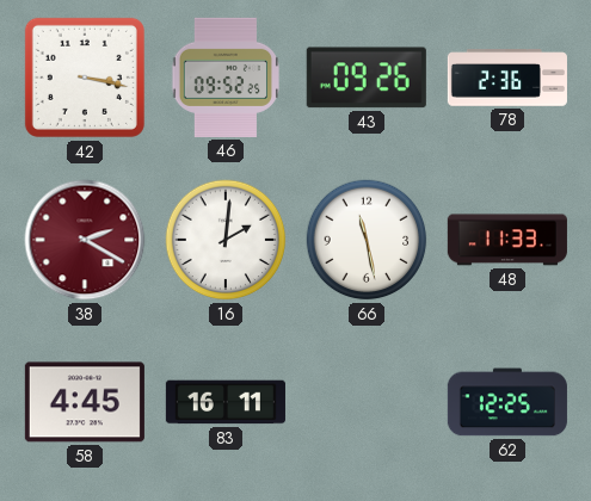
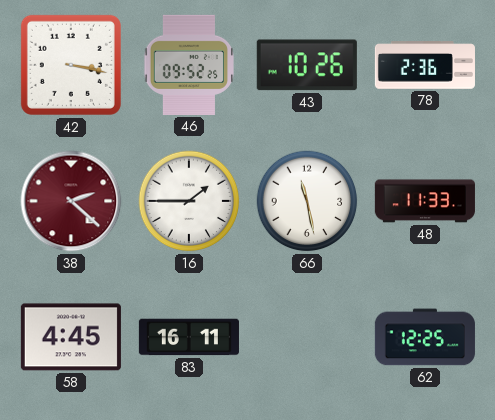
43: 09:26 -> 10:26 (307, 65)
38: 2:20 -> 2:22 (71, 201)
16: 2:01 -> 1:45 (189, 201)
